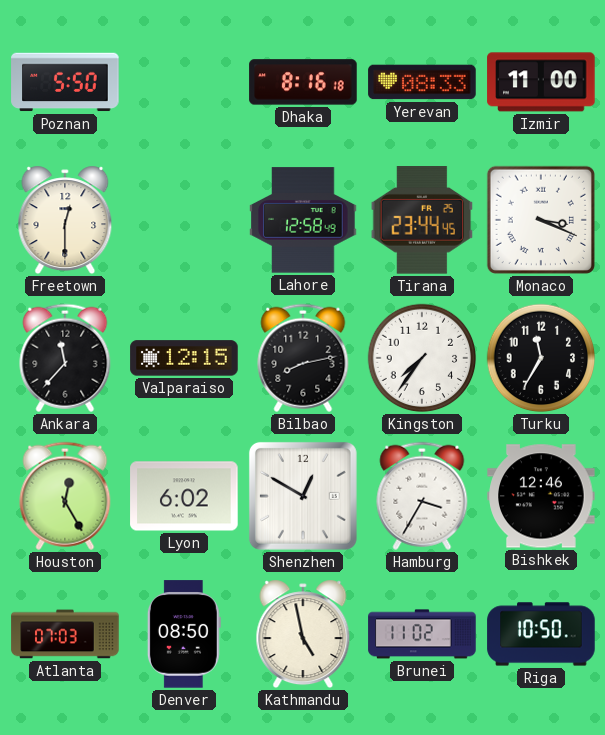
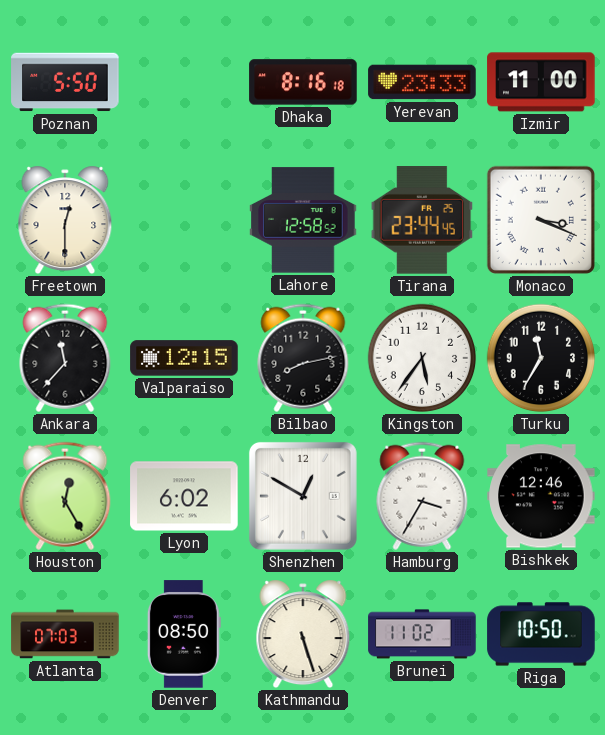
Yerevan: 08:33 -> 23:33 (422, 82)
Lahore: 12:58:49 -> 12:58:52 (303, 220)
Kingston: 7:36 -> 5:36 (422, 358)
Kathmandu: 4:58 -> 5:27 (303, 634)
